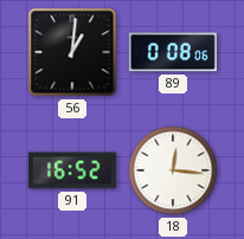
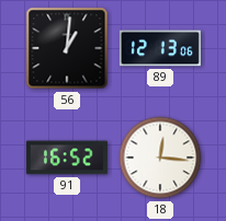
89: 0:08 -> 12:13 (160, 48)
